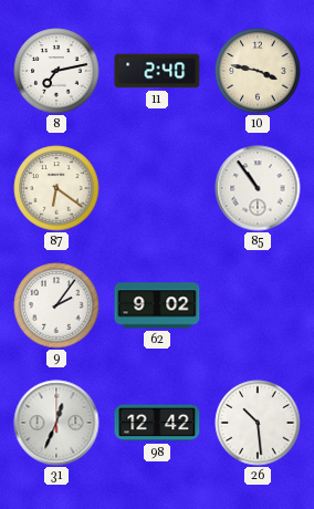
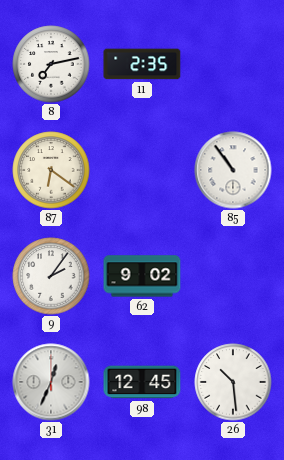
11: 2:40 -> 2:35 (142, 64)
10: 3:47 -> none (258, 71)
98: 12:42 -> 12:45 (142, 382)
